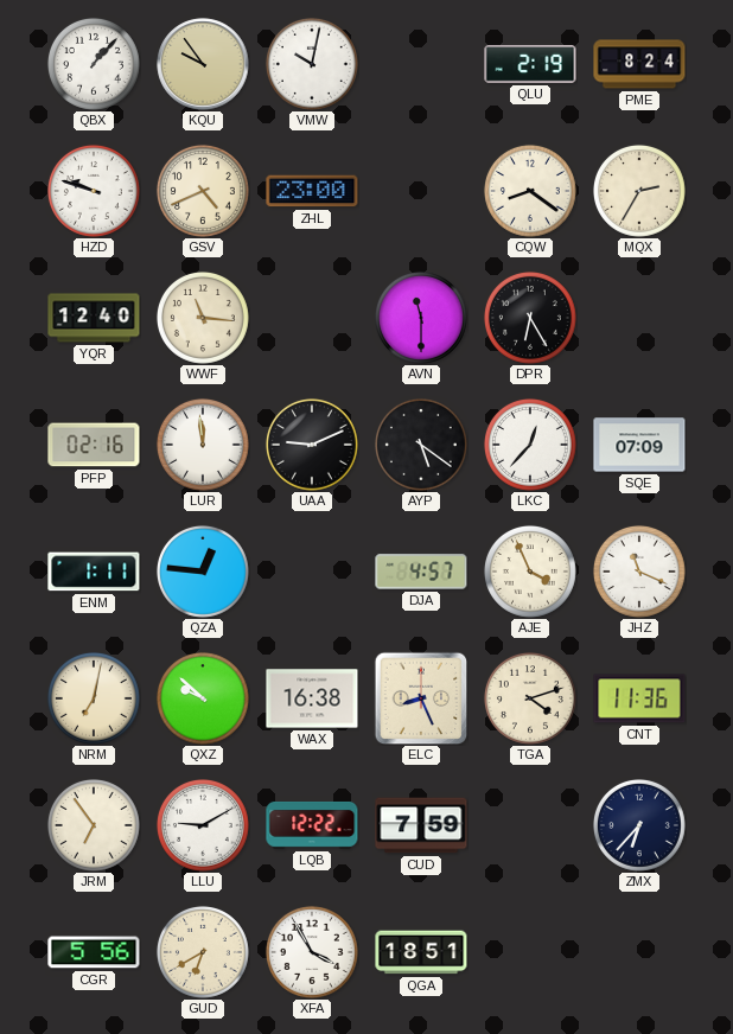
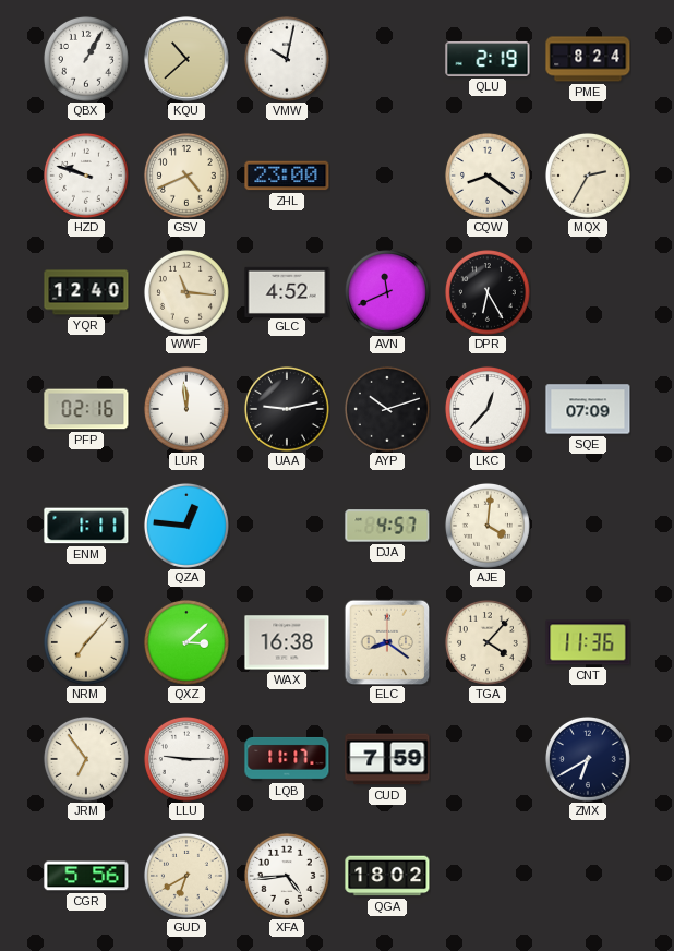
QBX: 1:07 -> 1:05 (86, 59)
KQU: 9:54 -> 10:38 (186, 59)
GLC: none -> 4:52 (287, 291)
AVN: 11:30 -> 11:41 (387, 292)
UAA: 9:11 -> 9:13 (287, 409)
AYP: 5:21 -> 10:12 (387, 409)
AJE: 3:56 -> 4:01 (488, 526)
JHZ: 11:19 -> none (639, 572)
NRM: 7:02 -> 7:07 (86, 642)
QXZ: 9:52 -> 3:08 (186, 642)
ELC: 8:26 -> 8:21 (387, 642)
TGA: 4:12 -> 4:07 (488, 642)
LLU: 9:10 -> 9:15 (186, 759)
LQB: 12:22 -> 11:17 (287, 759)
ZMX: 6:37 -> 6:40 (588, 759)
XFA: 3:55 -> 4:44 (287, 876)
QGA: 18:51 -> 18:02 (387, 876)
